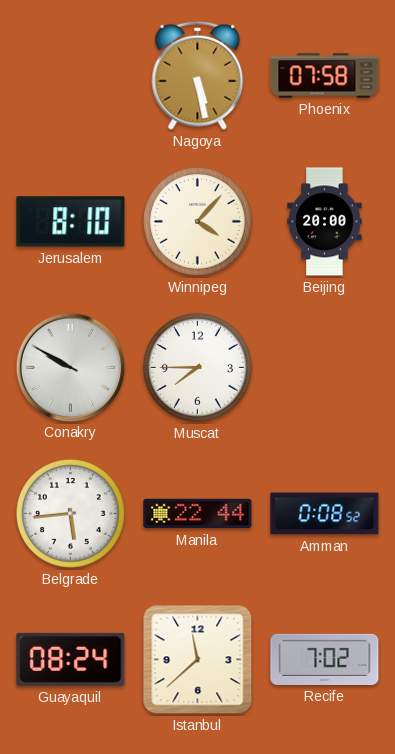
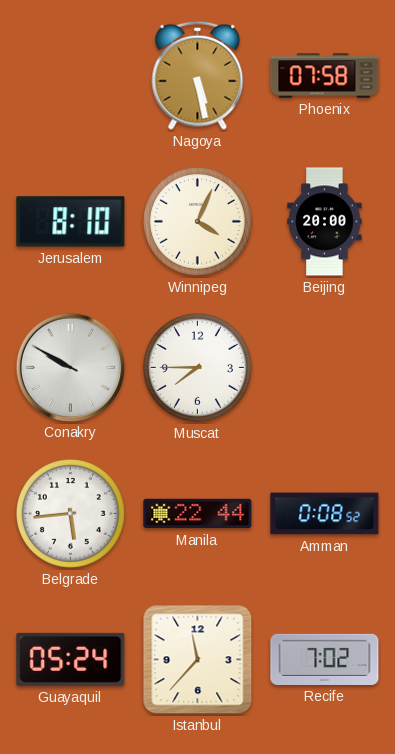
Winnipeg: 4:07 -> 4:04 (197, 221)
Guayaquil: 08:24 -> 05:24 (71, 659)
Istanbul: 11:38 -> 11:37 (198, 660)
